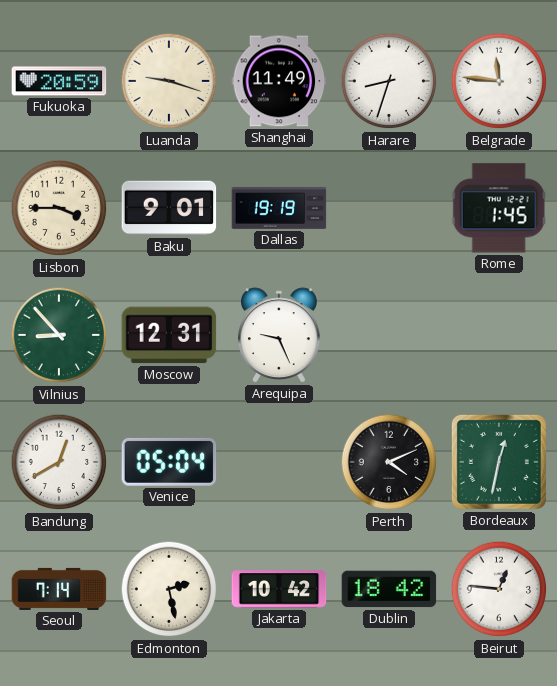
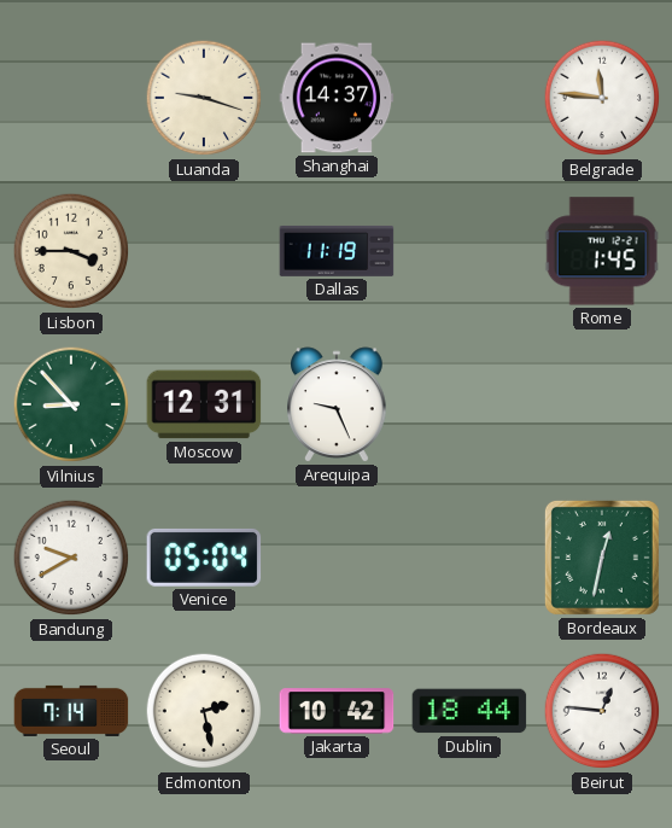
Fukuoka: 20:59 -> none (59, 81)
Shanghai: 11:49 -> 14:37 (337, 98)
Harare: 8:33 -> none (389, 81)
Baku: 9:01 -> none (169, 208)
Dallas: 19:19 -> 11:19 (337, 251)
Bandung: 12:40 -> 9:40 (71, 558)
Perth: 4:11 -> none (389, 462)
Dublin: 18:42 -> 18:44 (469, 711)
